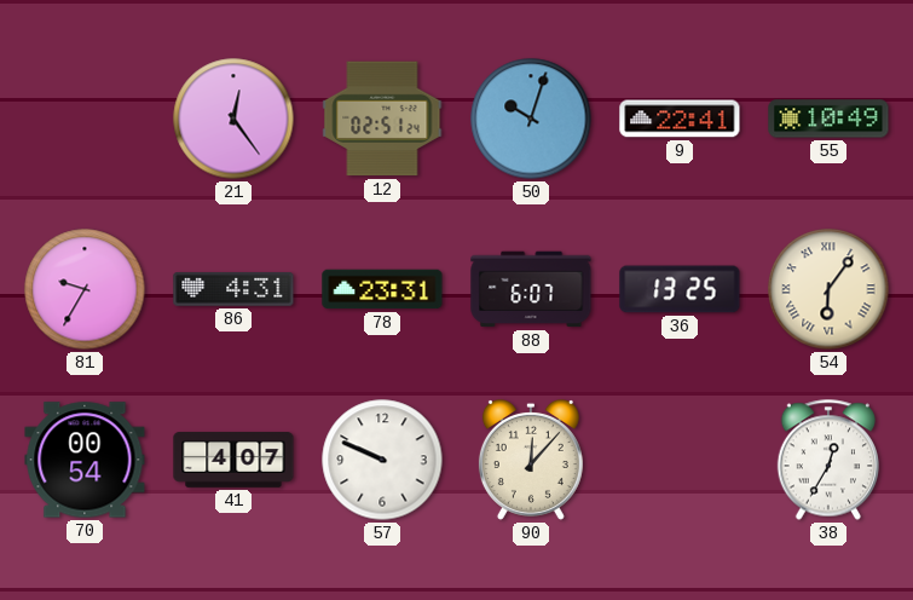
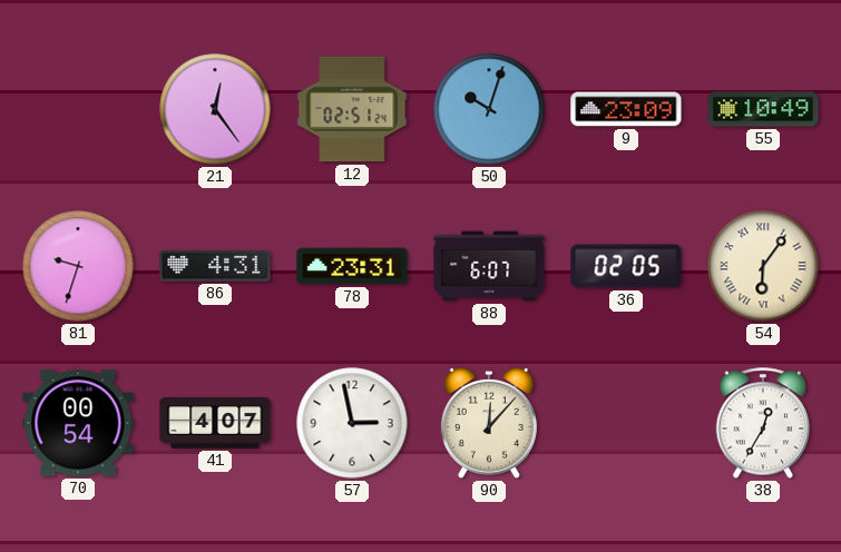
9: 22:41 -> 23:09 (626, 109)
81: 9:35 -> 9:33 (78, 266)
36: 13:25 -> 02:05 (626, 266)
57: 9:49 -> 2:58 (352, 423)
